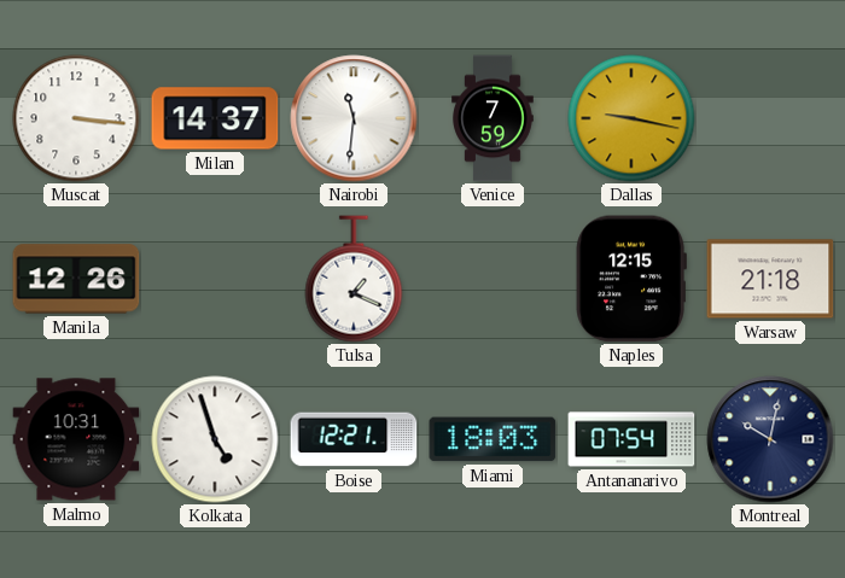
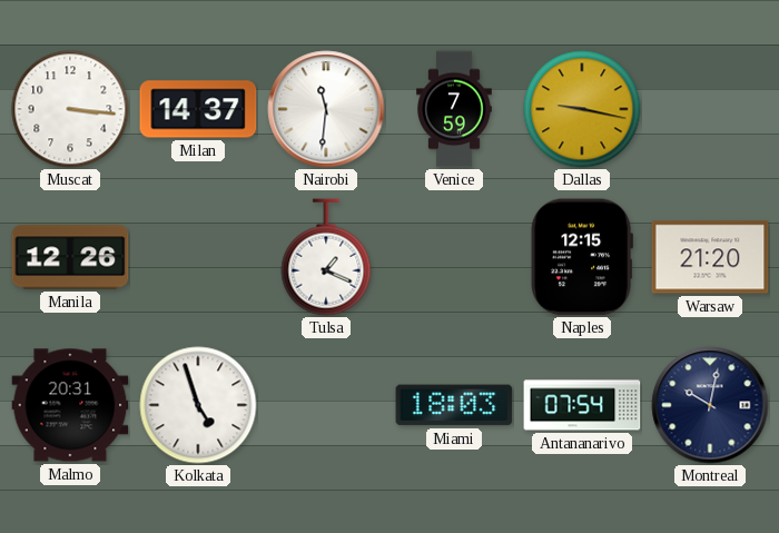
Warsaw: 21:18 -> 21:20 (710, 257)
Malmo: 10:31 -> 20:31 (70, 405)
Boise: 12:21 -> none (354, 439)
